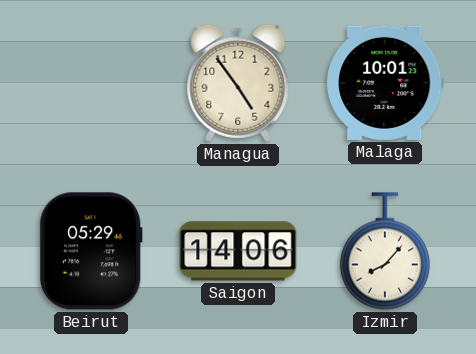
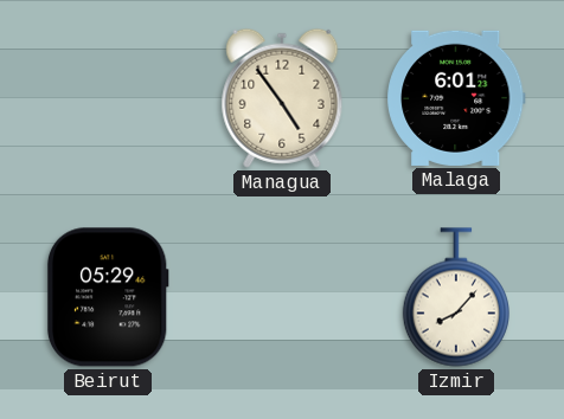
Malaga: 10:01 -> 6:01 (456, 98)
Saigon: 14:06 -> none (238, 251)
